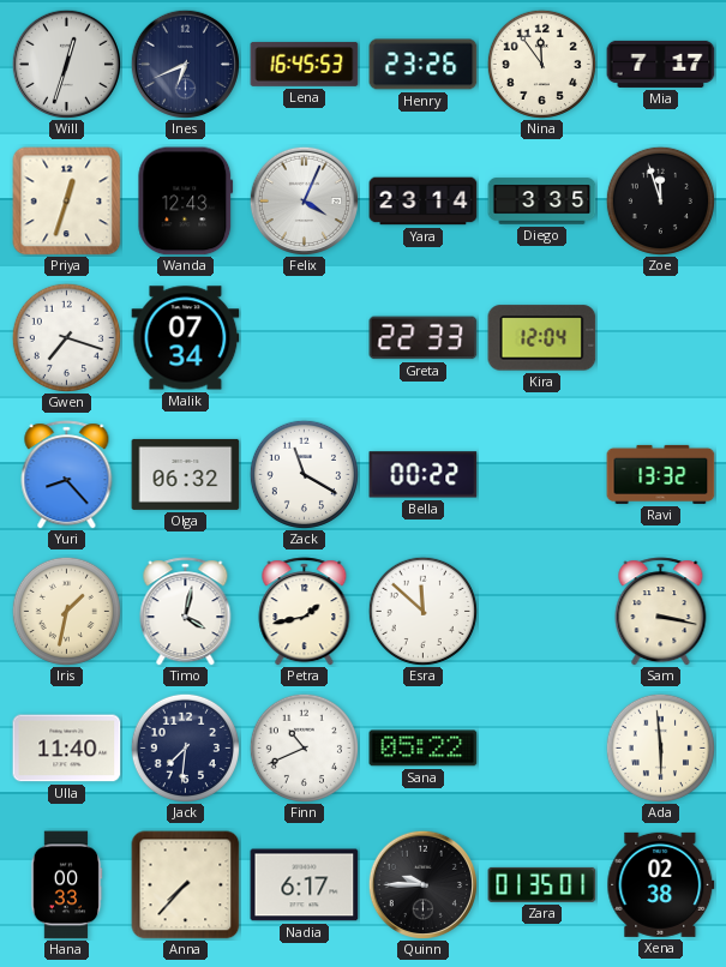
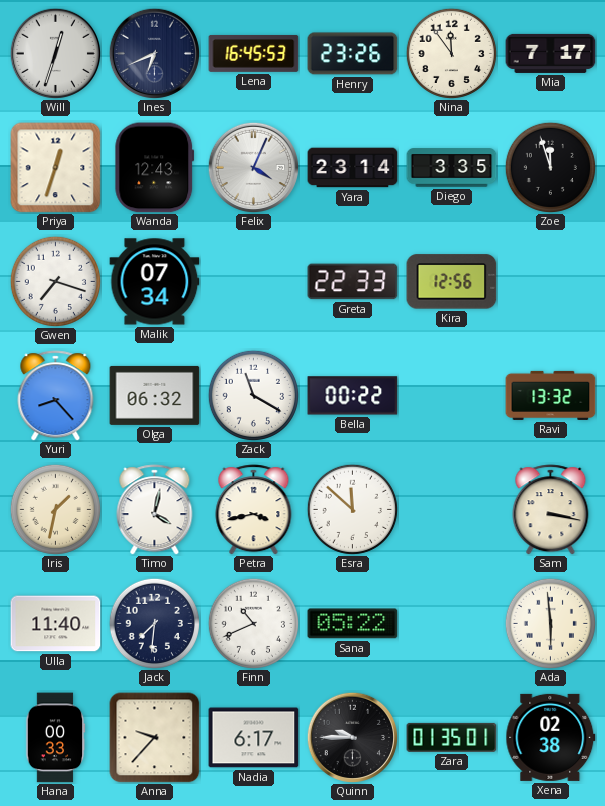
Kira: 12:04 -> 12:56 (452, 282)
Petra: 1:43 -> 3:43 (254, 510)
Anna: 7:37 -> 9:37 (155, 738)
